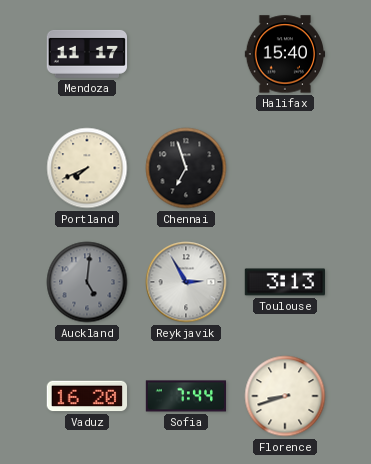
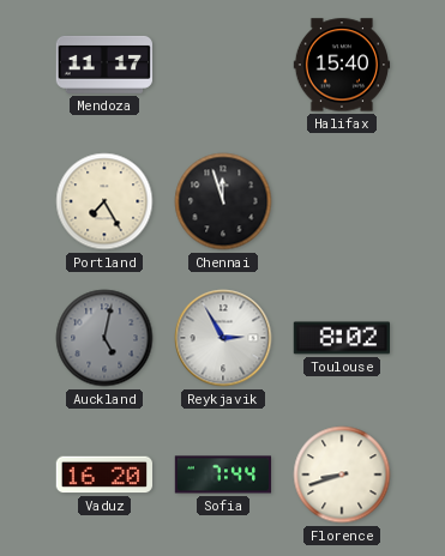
Portland: 7:41 -> 7:25 (104, 201)
Chennai: 6:57 -> 11:57 (223, 201)
Auckland: 5:01 -> 5:02 (104, 338)
Toulouse: 3:13 -> 8:02 (341, 338)
